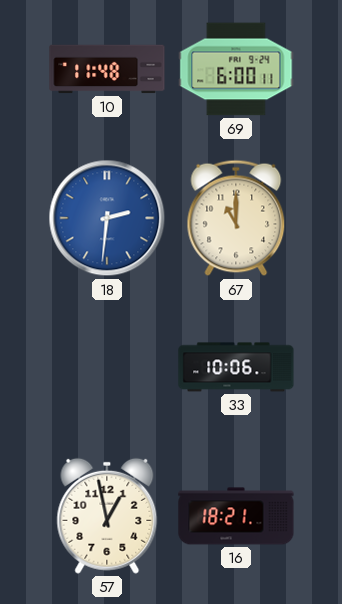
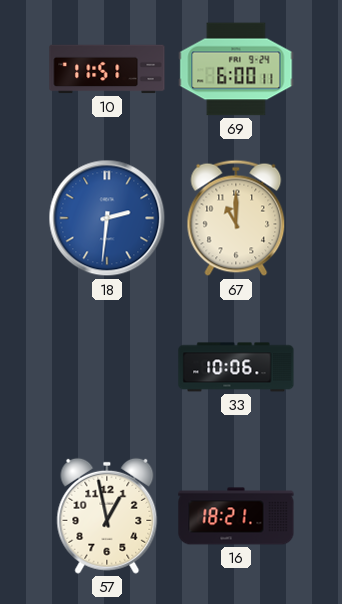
10: 11:48 -> 11:51 (107, 69)
